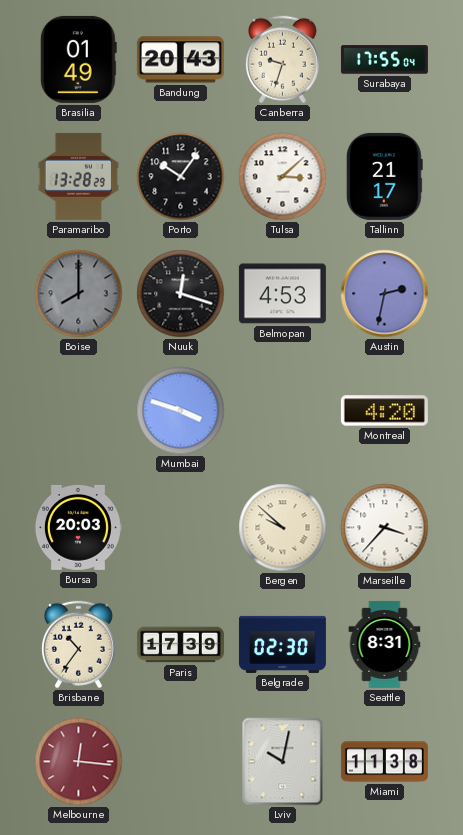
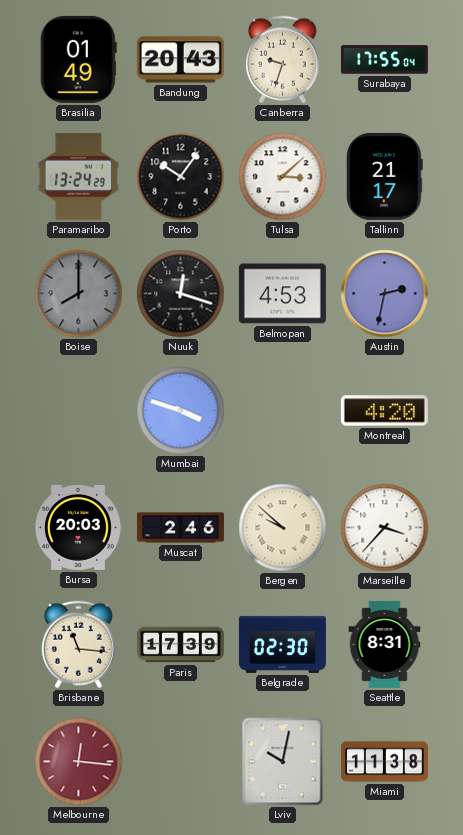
Paramaribo: 13:28 -> 13:24 (78, 176)
Muscat: none -> 2:46 (180, 528)
Brisbane: 10:36 -> 11:16 (78, 645)
